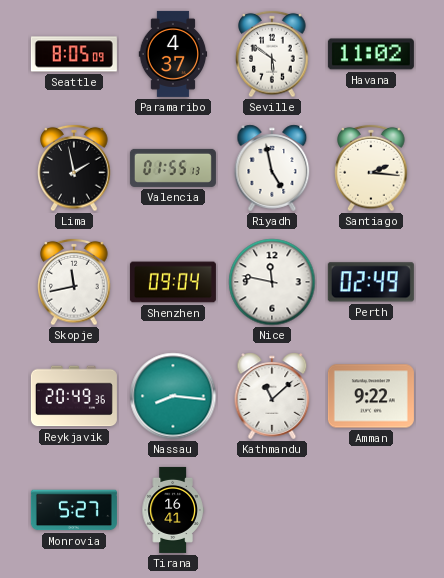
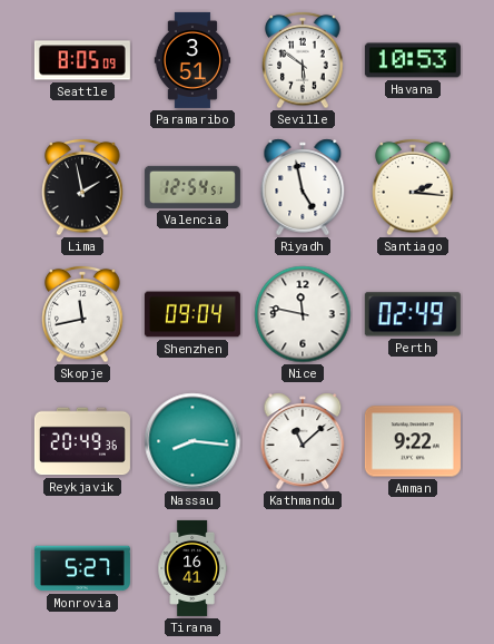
Paramaribo: 4:37 -> 3:51 (192, 60)
Havana: 11:02 -> 10:53 (413, 60)
Valencia: 01:55 -> 12:54 (192, 187)
